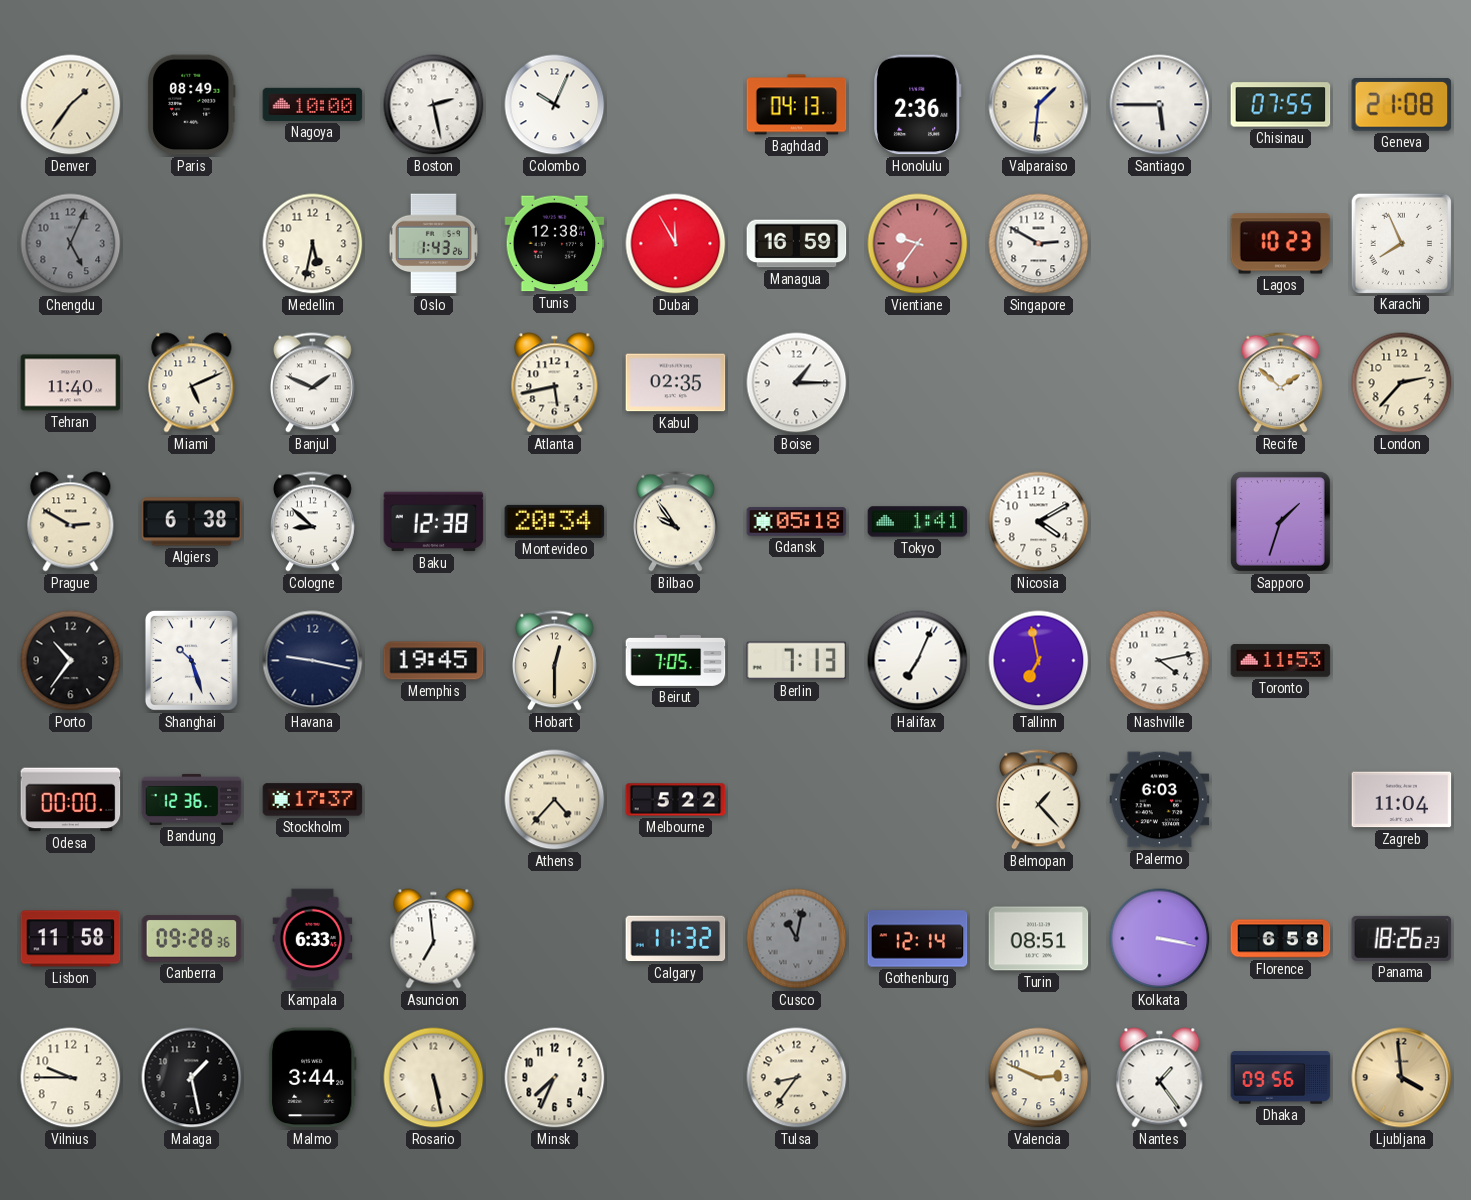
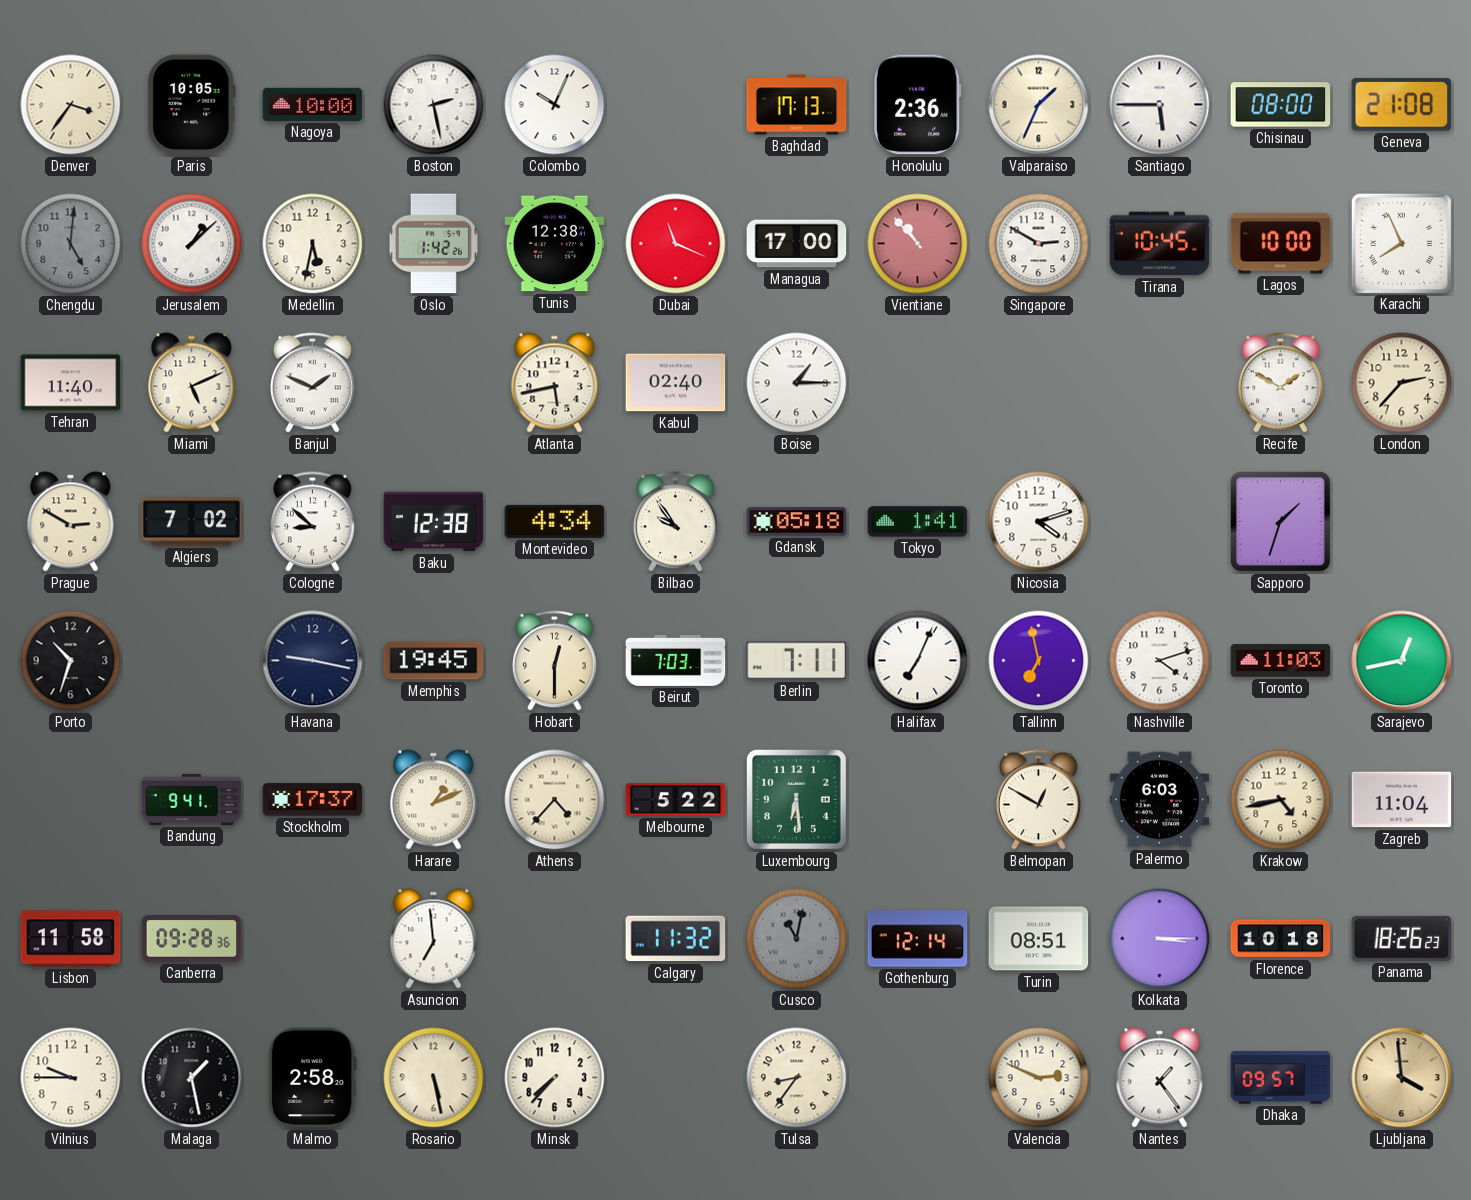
Denver: 1:36 -> 3:36 (71, 105)
Paris: 08:49 -> 10:05 (192, 105)
Baghdad: 04:13 -> 17:13 (797, 105)
Valparaiso: 1:31 -> 1:34 (1039, 105)
Chisinau: 07:55 -> 08:00 (1281, 105)
Chengdu: 5:04 -> 5:01 (71, 244)
Jerusalem: none -> 1:08 (192, 244)
Oslo: 1:43 -> 1:42 (433, 244)
Dubai: 11:55 -> 11:19 (676, 244)
Managua: 16:59 -> 17:00 (797, 244)
Vientiane: 9:36 -> 10:53 (918, 244)
Tirana: none -> 10:45 (1160, 244)
Lagos: 10:23 -> 10:00 (1281, 244)
Kabul: 02:35 -> 02:40 (676, 383)
Recife: 1:52 -> 1:50 (1281, 383)
Algiers: 6:38 -> 7:02 (192, 522)
Montevideo: 20:34 -> 4:34 (555, 521)
Nicosia: 4:10 -> 4:12 (1039, 522)
Porto: 10:36 -> 10:33 (71, 661)
Shanghai: 10:27 -> none (191, 660)
Beirut: 7:05 -> 7:03 (676, 660)
Berlin: 7:13 -> 7:11 (797, 661)
Nashville: 4:13 -> 4:12 (1160, 661)
Toronto: 11:53 -> 11:03 (1281, 661)
Sarajevo: none -> 12:43 (1402, 661)
Odesa: 00:00 -> none (71, 800)
Bandung: 12:36 -> 9:41 (192, 799)
Harare: none -> 1:11 (434, 800)
Luxembourg: none -> 6:29 (796, 799)
Belmopan: 1:23 -> 12:50 (1039, 800)
Krakow: none -> 4:43 (1281, 800)
Kampala: 6:33 -> none (313, 939)
Kolkata: 3:17 -> 3:15 (1160, 939)
Florence: 6:58 -> 10:18 (1281, 939)
Malmo: 3:44 -> 2:58 (312, 1078)
Minsk: 7:34 -> 7:37 (555, 1078)
Dhaka: 09:56 -> 09:57 (1281, 1078)
